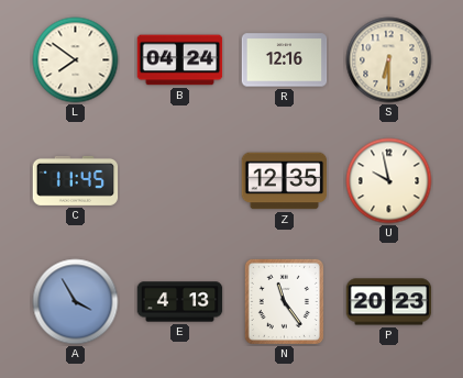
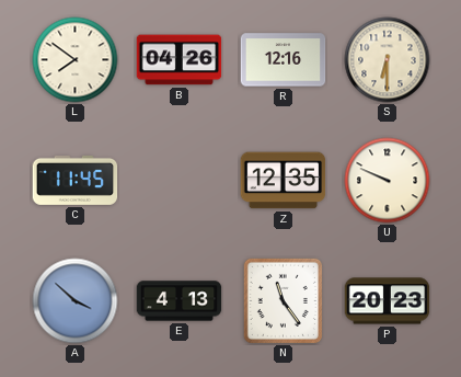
B: 04:24 -> 04:26 (180, 60)
U: 9:58 -> 9:49 (388, 181)
A: 3:55 -> 3:52 (76, 301)
